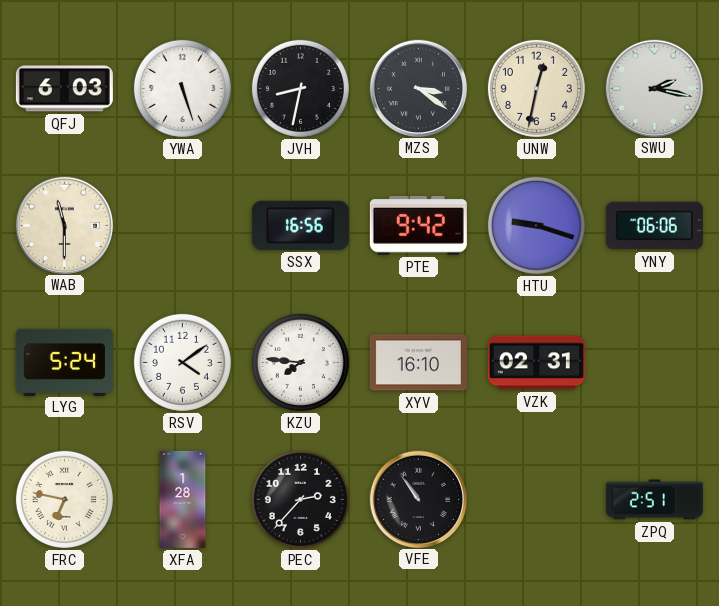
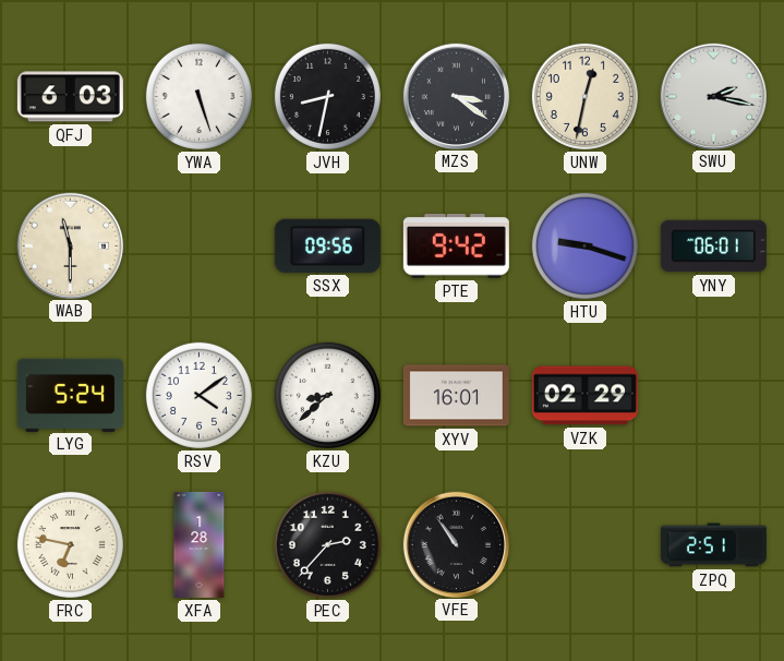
SSX: 16:56 -> 09:56 (327, 245)
YNY: 06:06 -> 06:01 (713, 247)
KZU: 7:46 -> 8:38 (327, 395)
XYV: 16:10 -> 16:01 (456, 396)
VZK: 02:31 -> 02:29 (584, 396)
